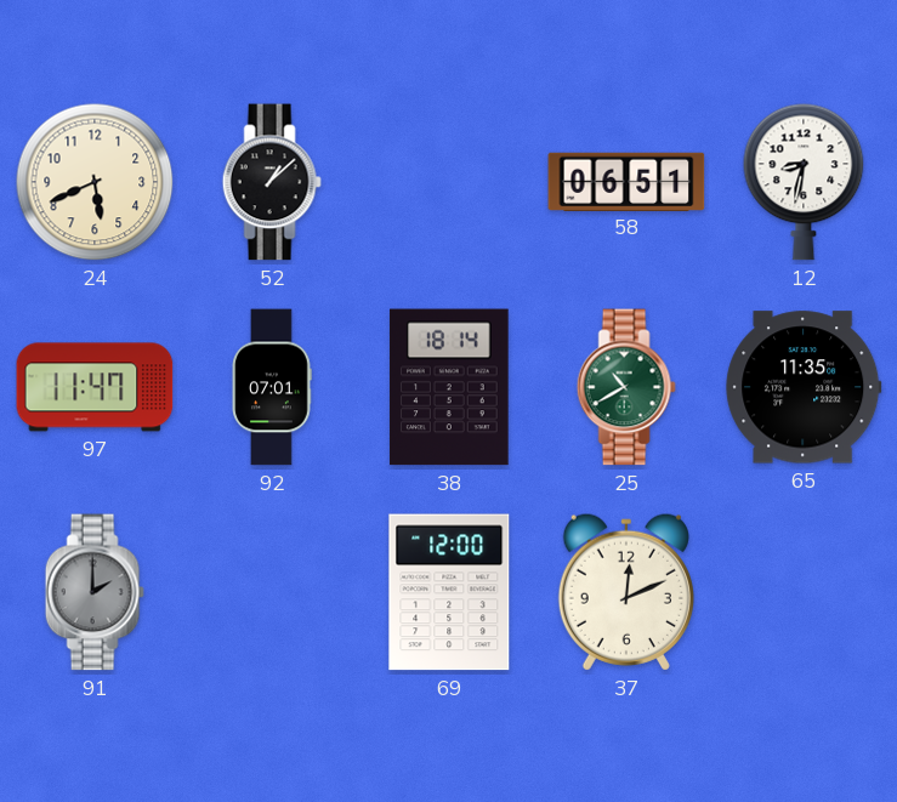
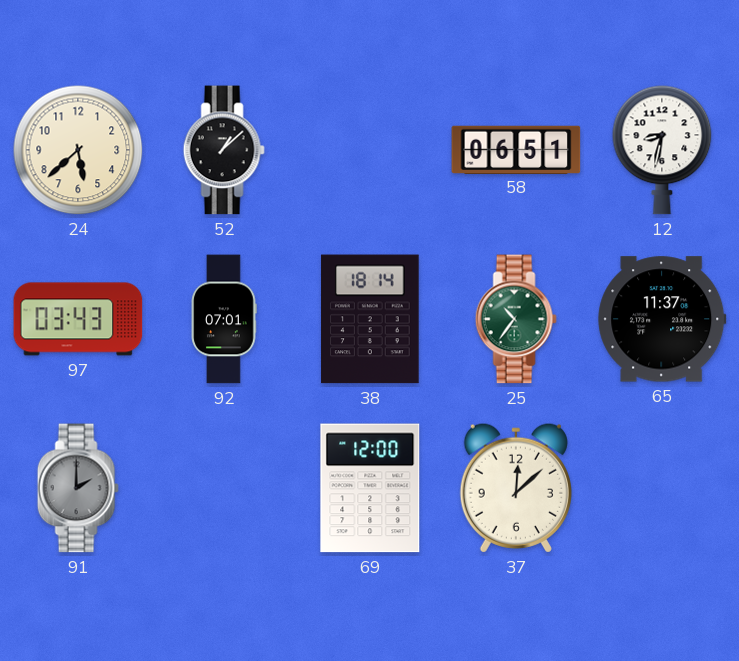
24: 5:41 -> 5:38 (78, 150)
97: 11:47 -> 03:43 (78, 319)
25: 10:40 -> 10:36 (516, 319)
65: 11:35 -> 11:37 (662, 319)
37: 12:11 -> 12:08 (516, 488)
